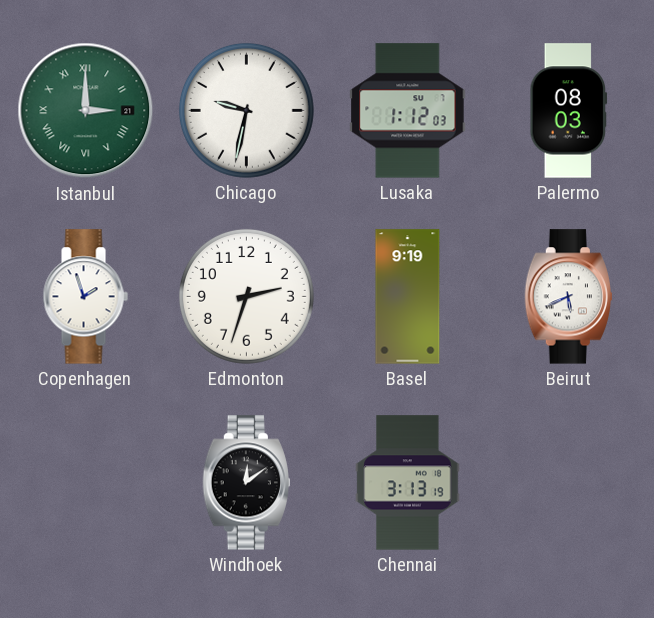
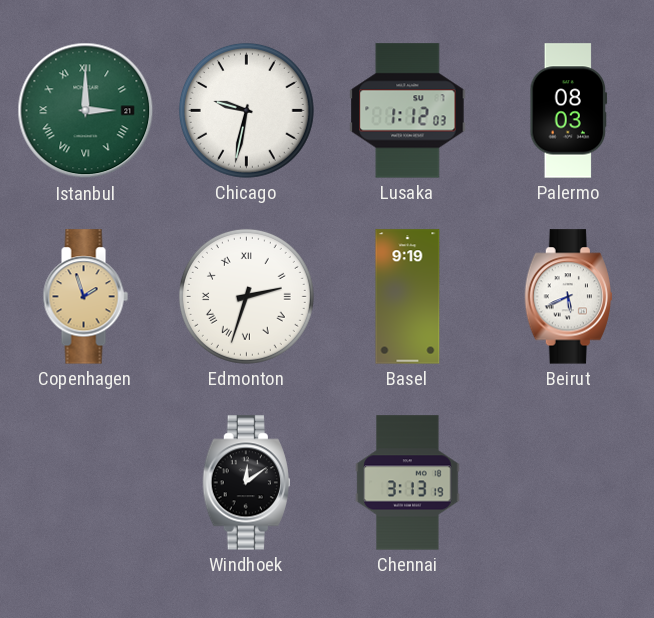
Copenhagen dial: white -> champagne (85, 297)
Edmonton numerals: Arabic -> Roman (246, 296)
